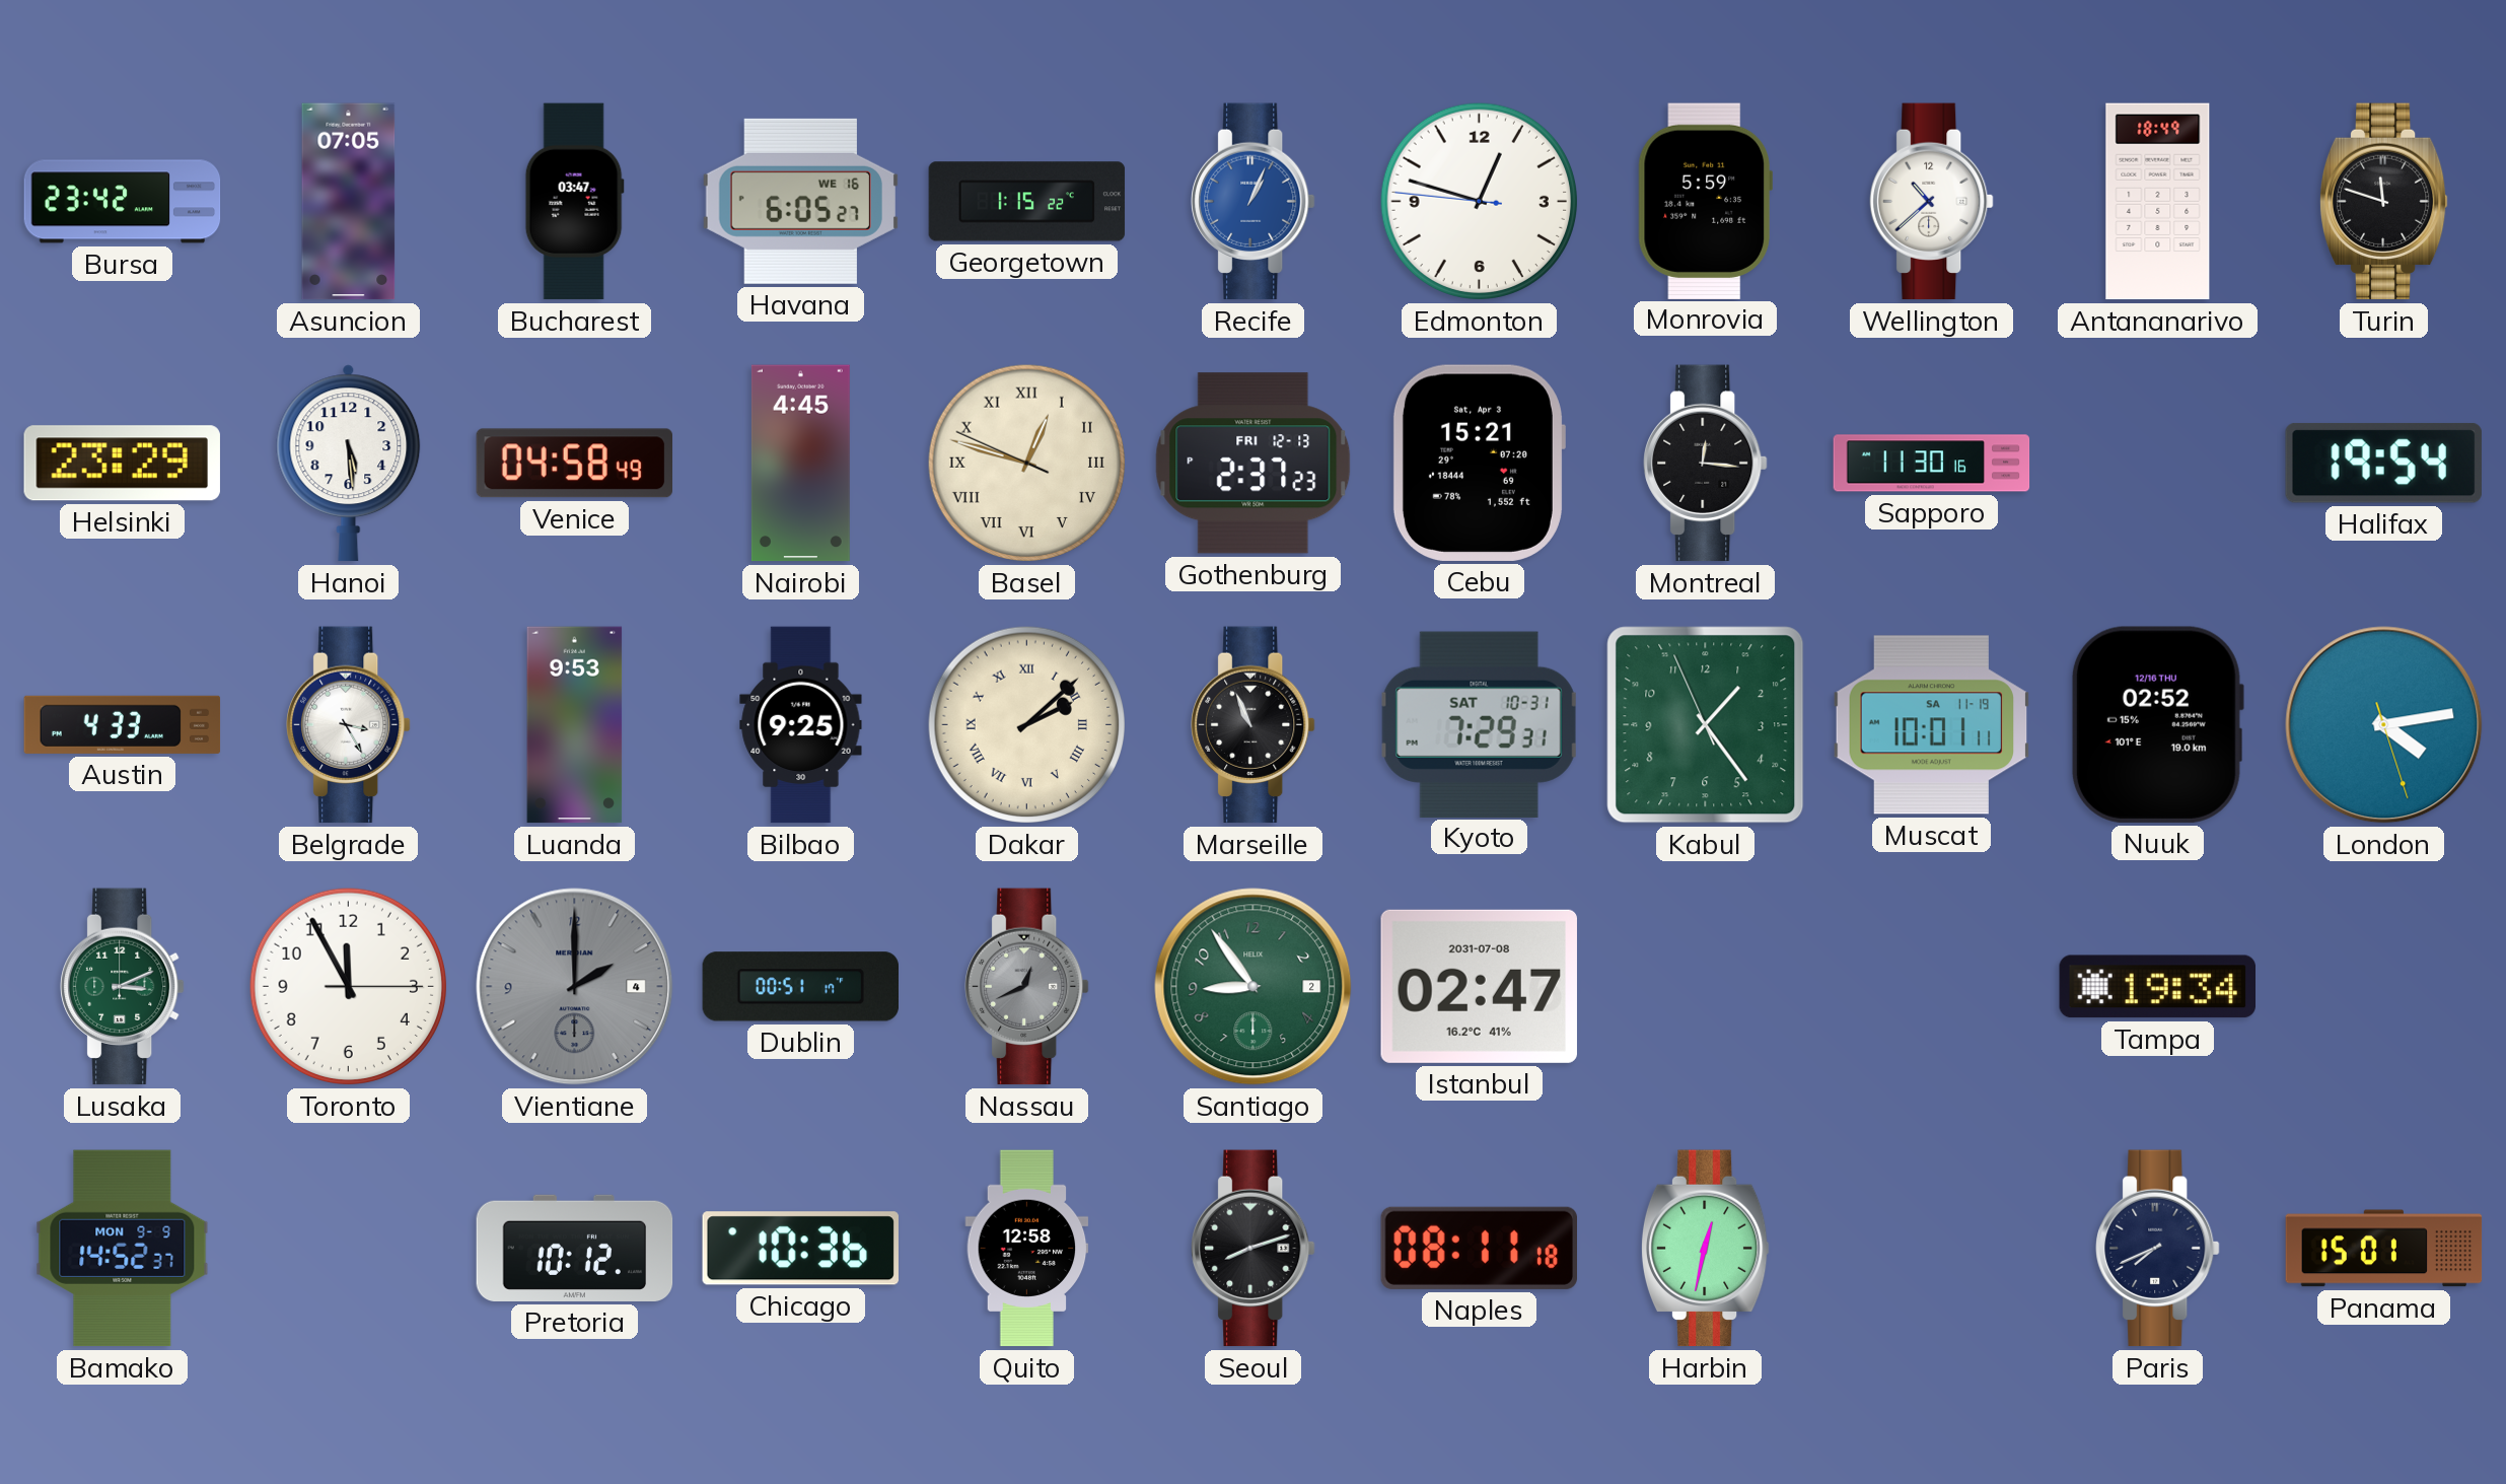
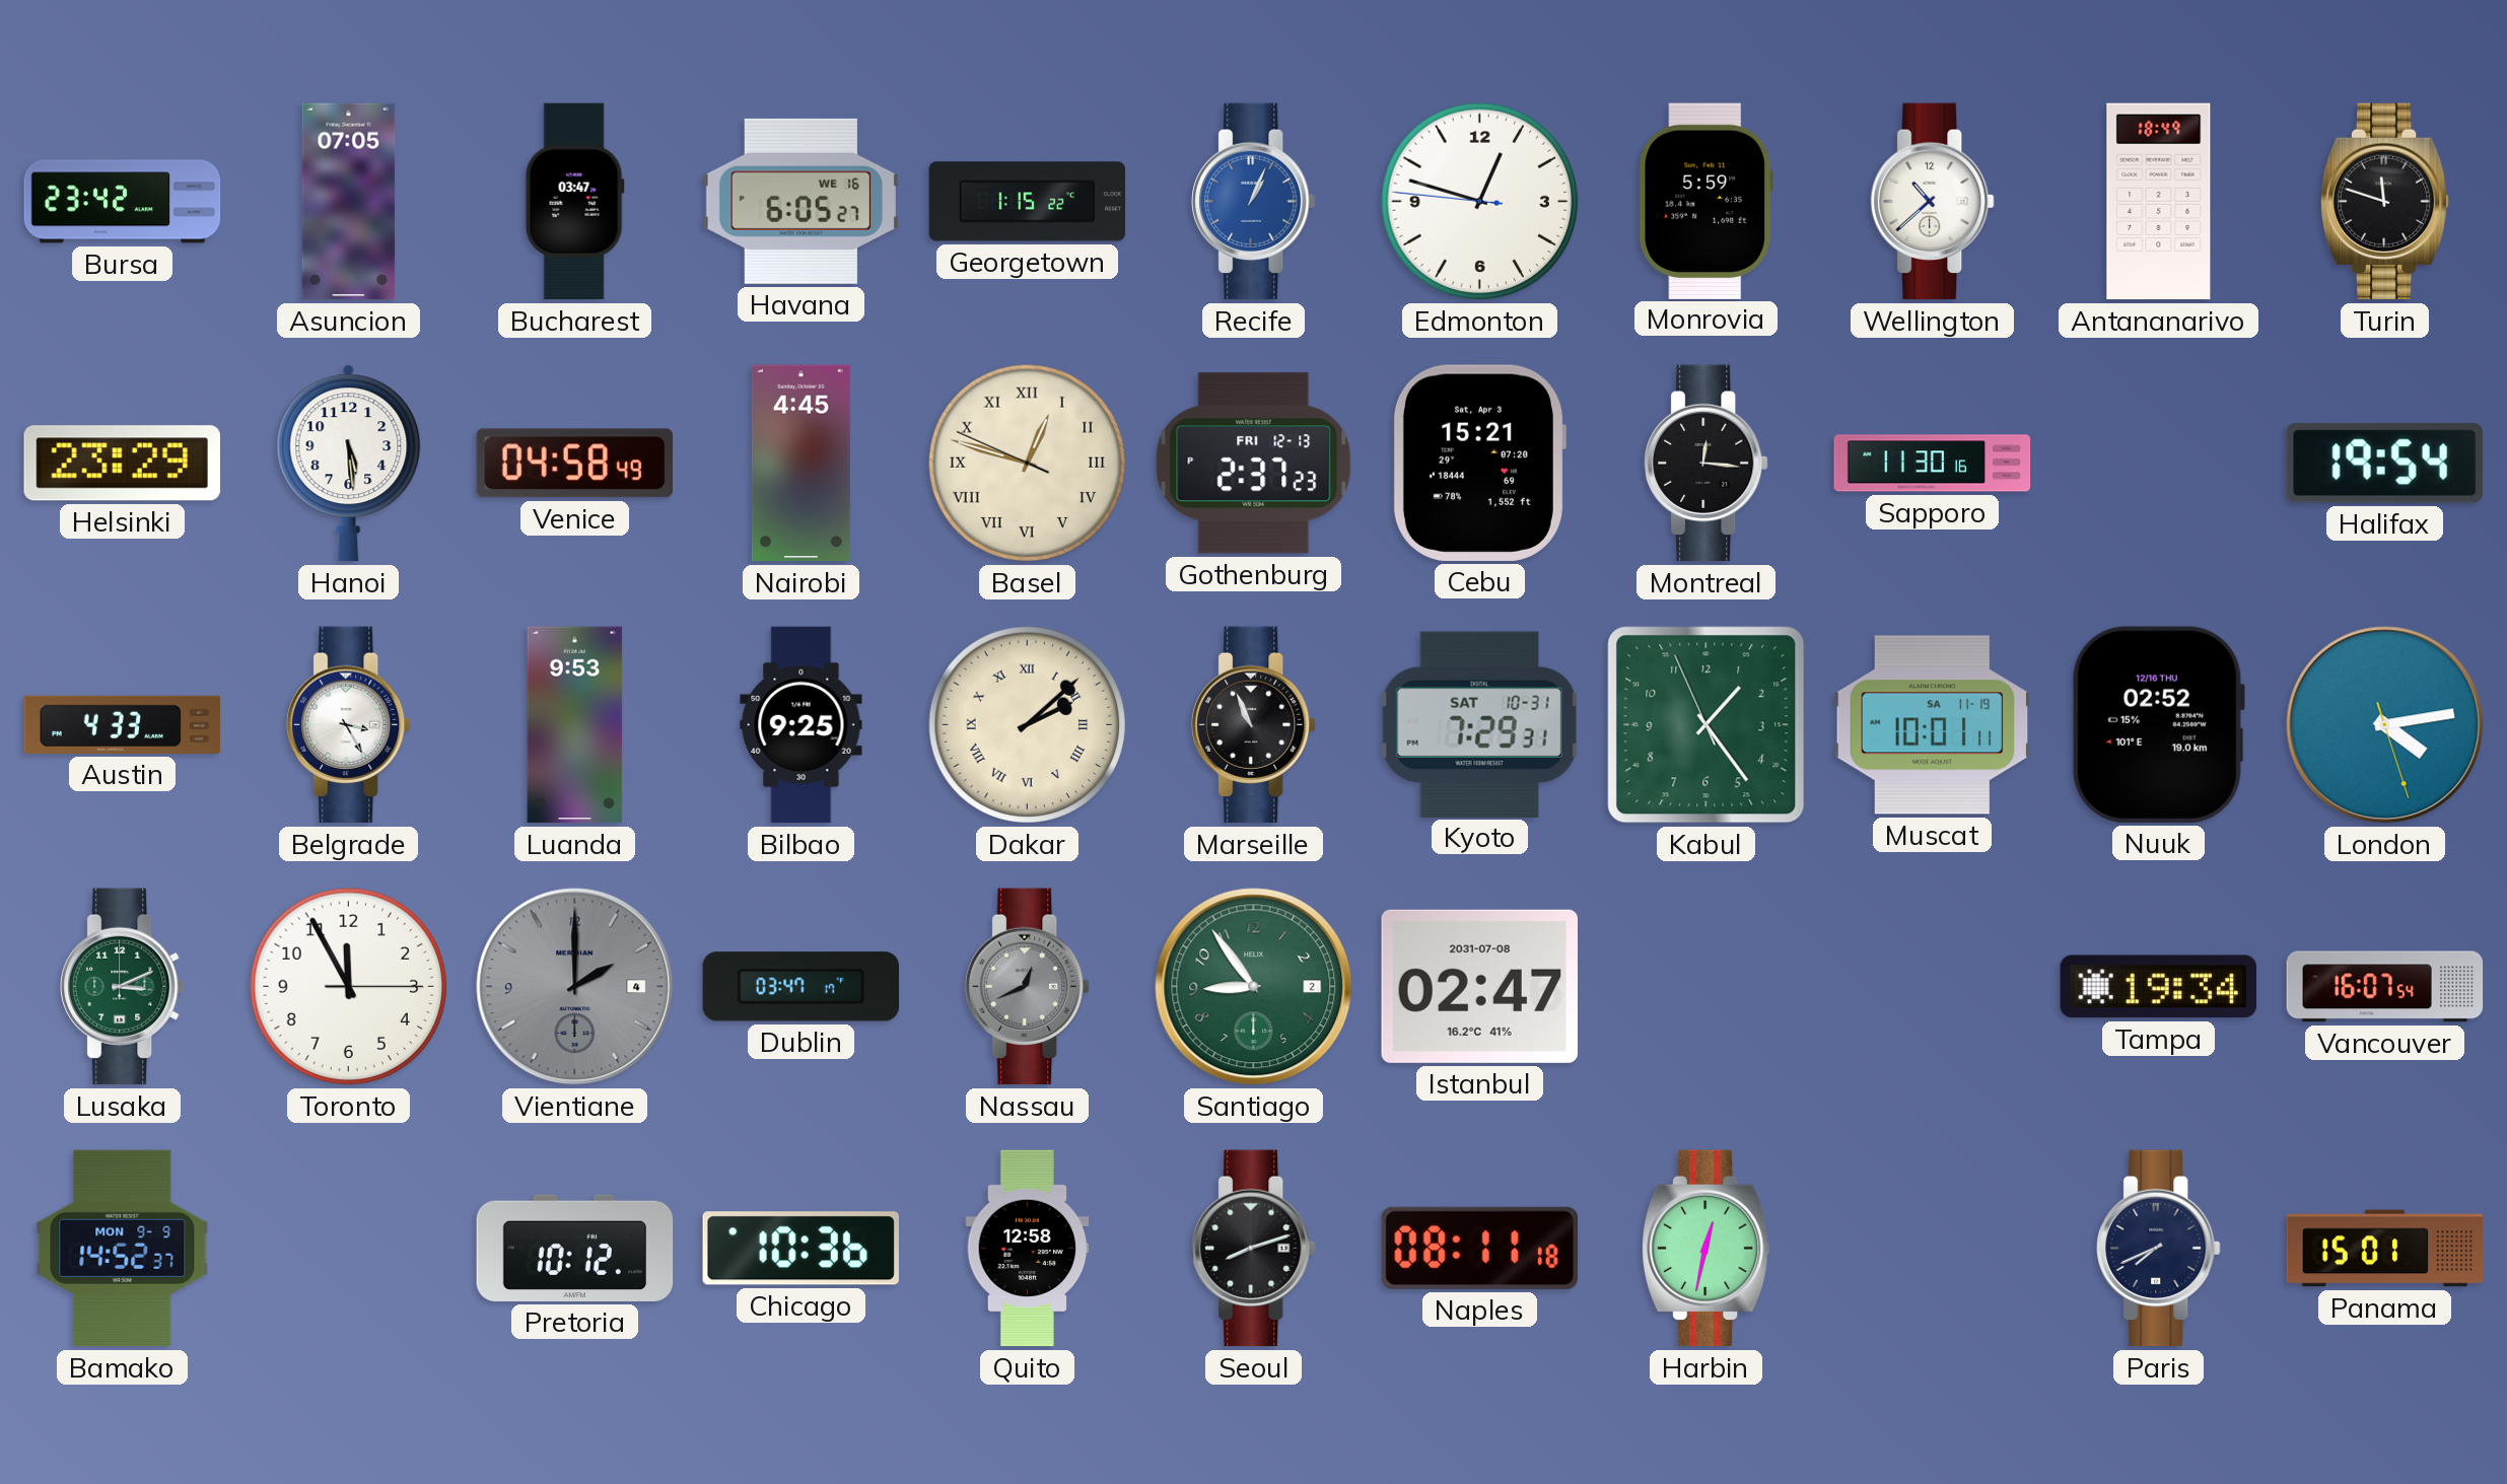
Dublin: 00:51 -> 03:47 (800, 987)
Vancouver: none -> 16:07 (2385, 987)
